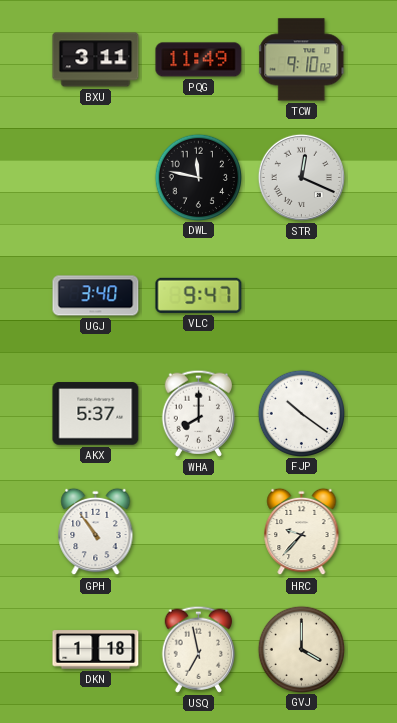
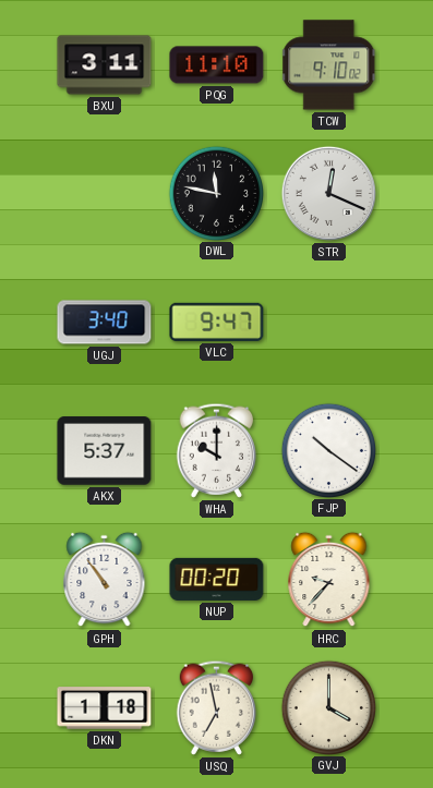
PQG: 11:49 -> 11:10 (217, 65)
WHA: 8:00 -> 10:00 (217, 450)
NUP: none -> 00:20 (217, 579)
